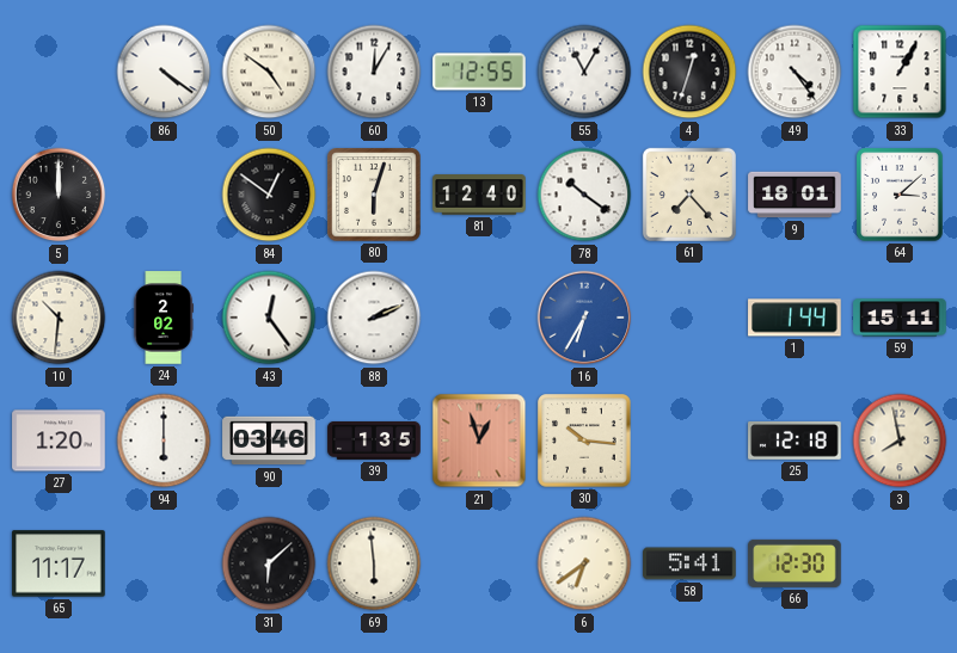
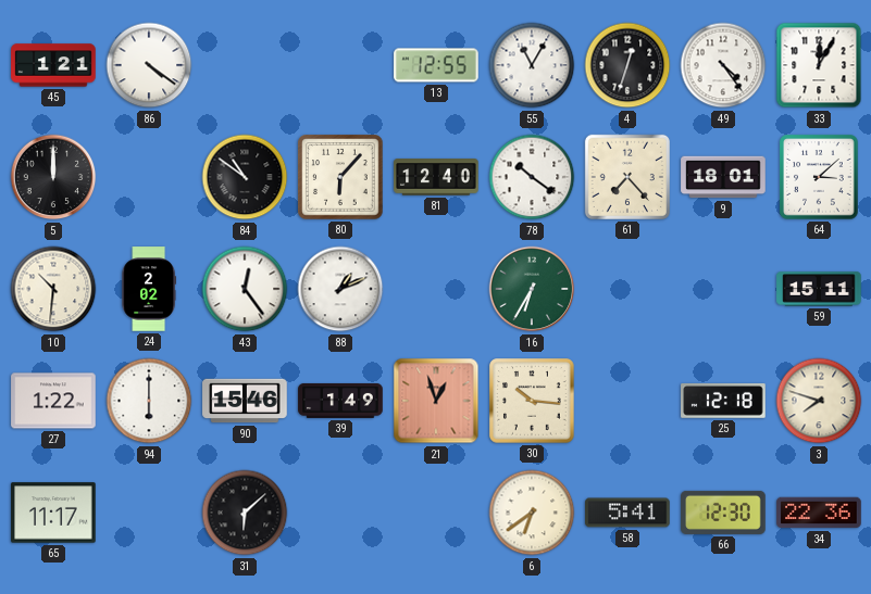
45: none -> 1:21 (53, 65)
50: 4:51 -> none (269, 72)
60: 12:05 -> none (374, 72)
33: 1:05 -> 12:05 (819, 65)
84: 12:51 -> 10:51 (245, 177)
80: 6:03 -> 6:07 (340, 177)
88: 2:11 -> 1:11 (340, 289)
16 dial: blue -> green (532, 289)
1: 1:44 -> none (795, 318)
27: 1:20 -> 1:22 (53, 401)
90: 03:46 -> 15:46 (245, 401)
39: 1:35 -> 1:49 (340, 401)
3: 7:58 -> 7:48 (819, 401)
69: 5:59 -> none (374, 563)
34: none -> 22:36 (819, 513)
